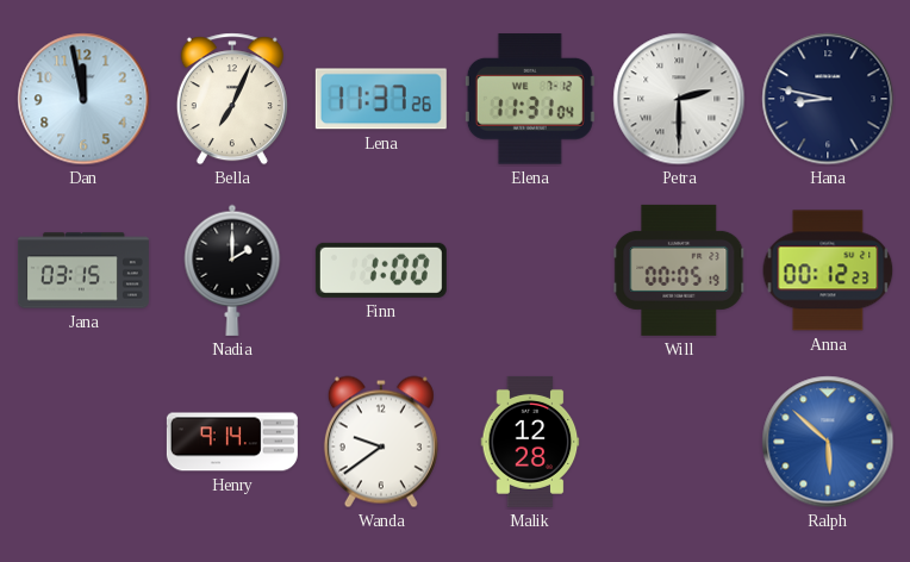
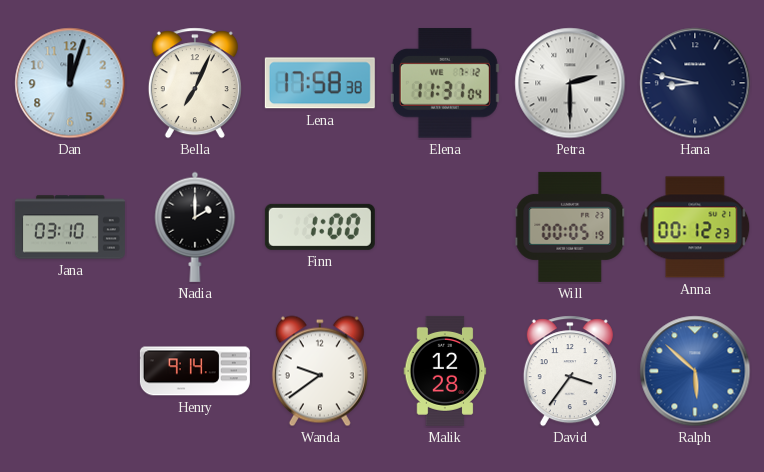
Dan: 11:58 -> 12:03 (70, 83)
Lena: 11:37 -> 17:58 (320, 83)
Jana: 03:15 -> 03:10 (70, 227)
David: none -> 3:36 (570, 371)
